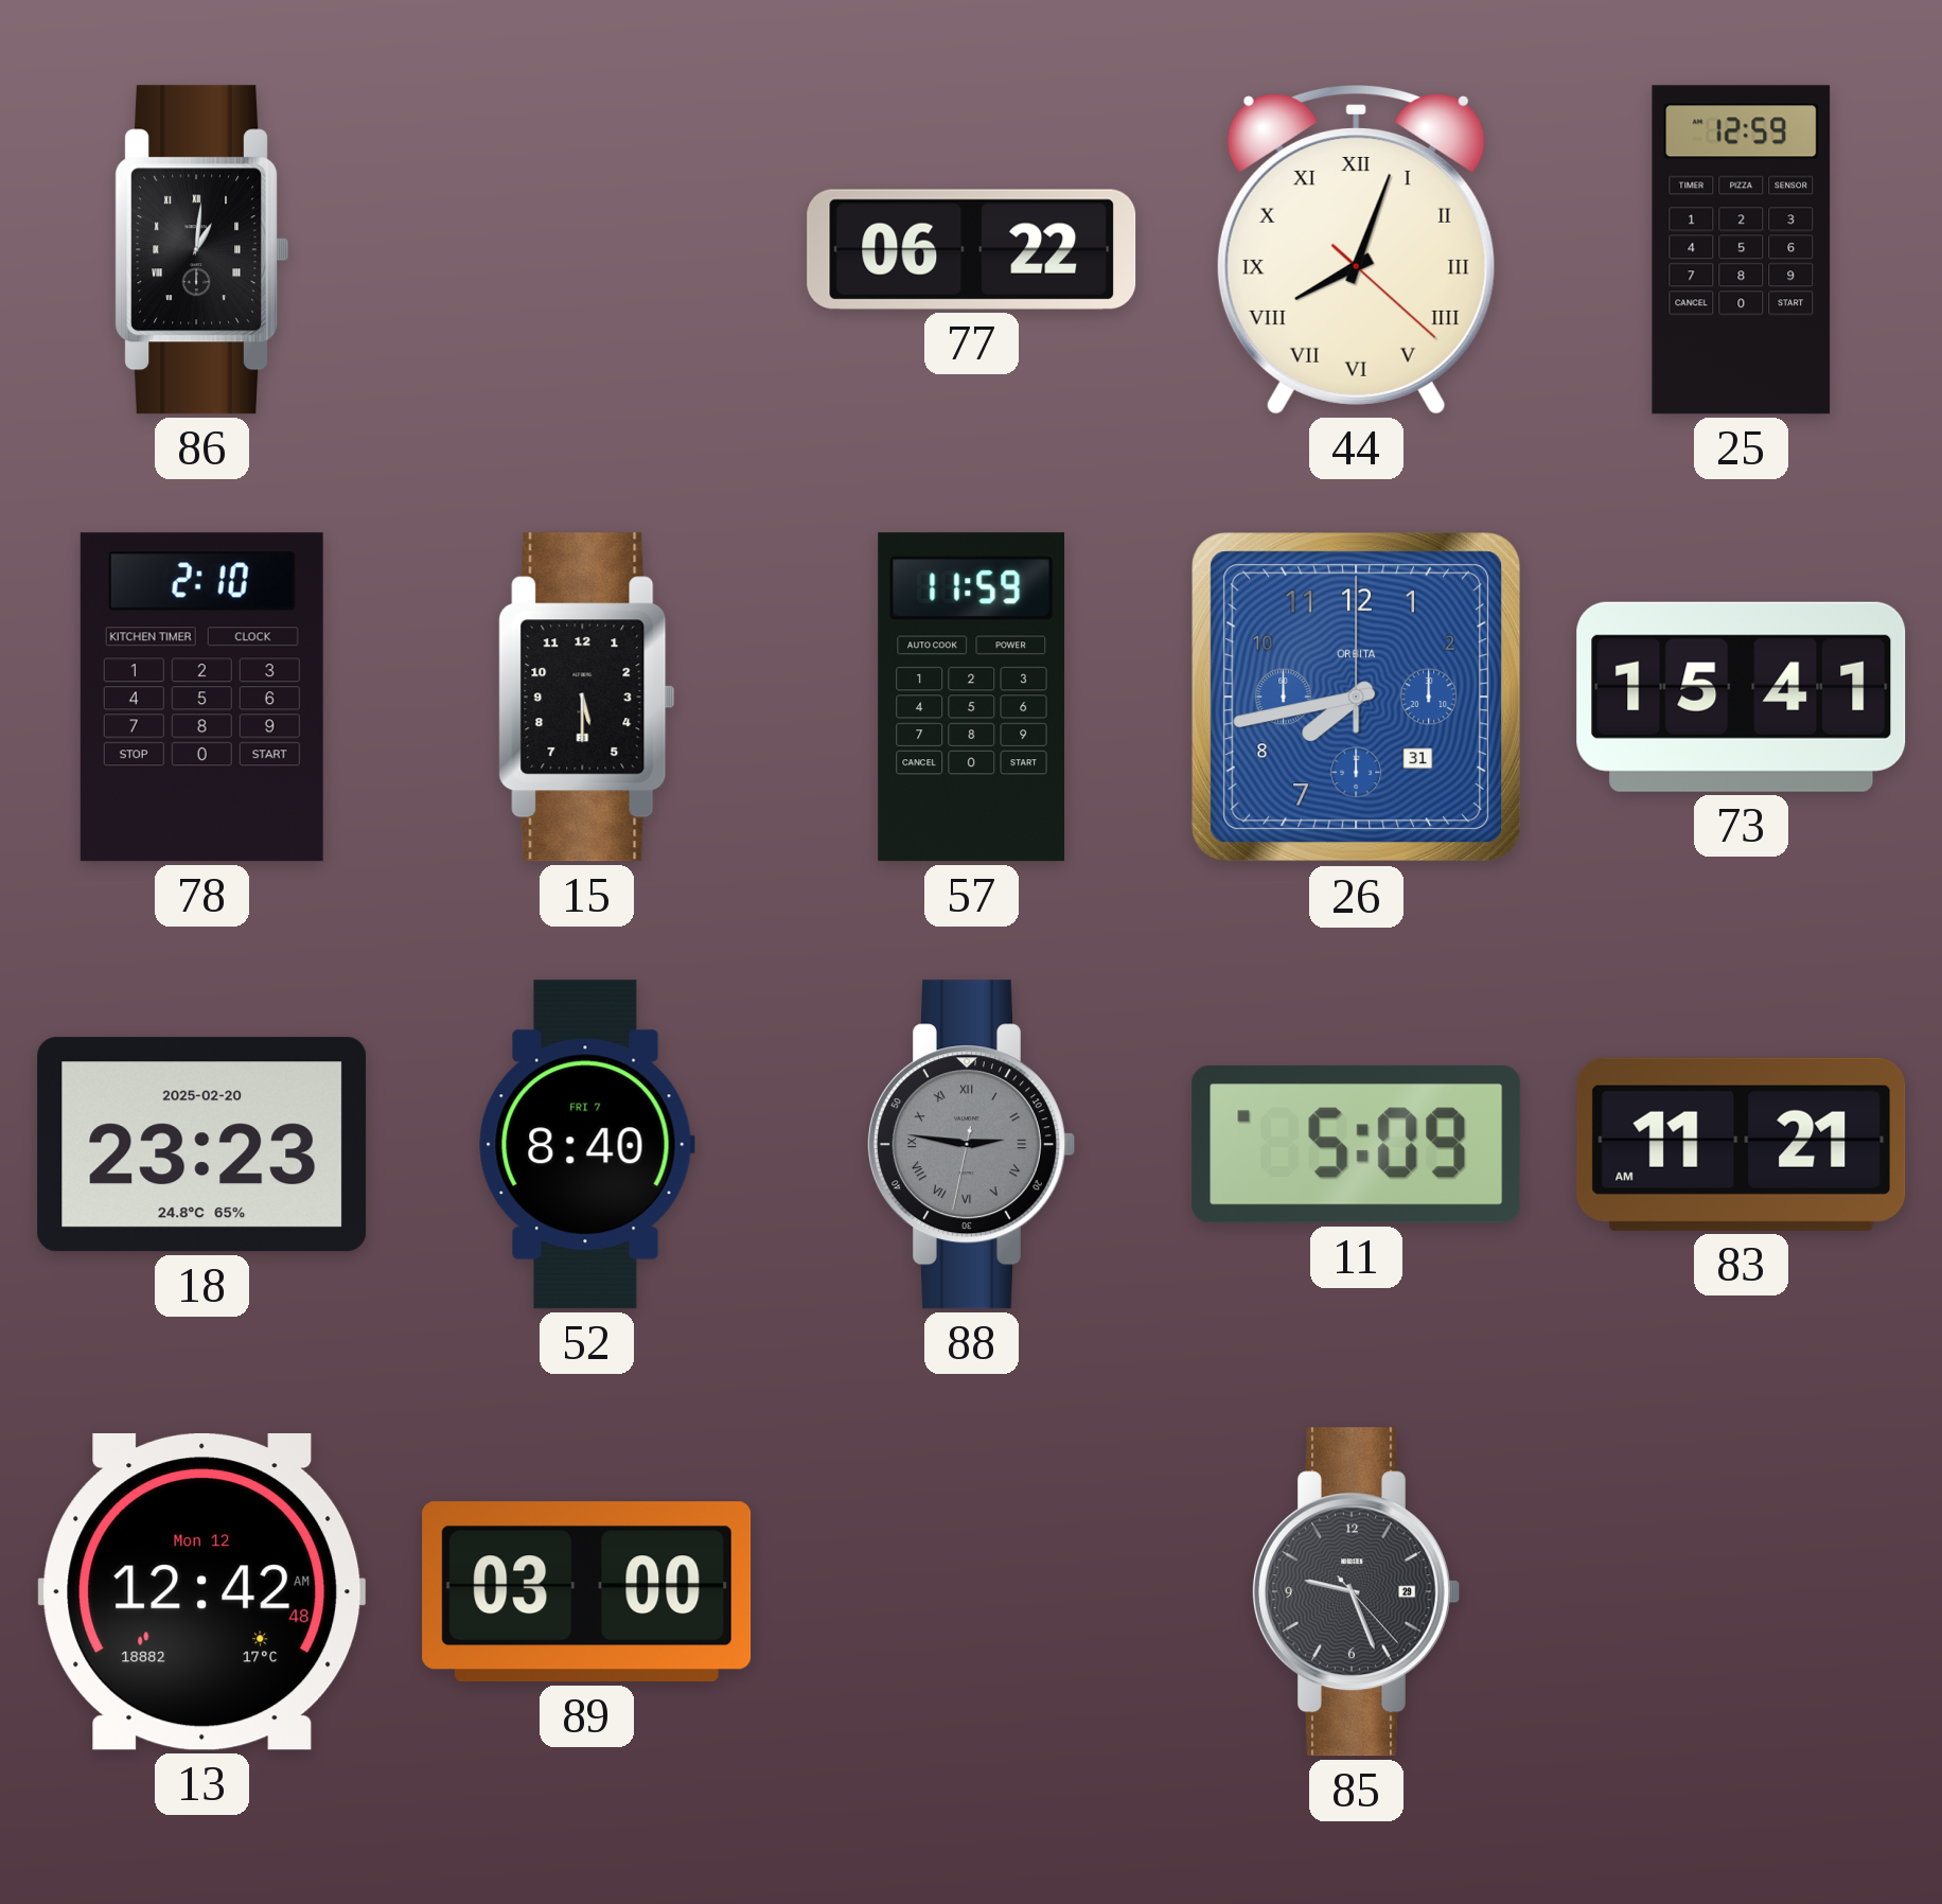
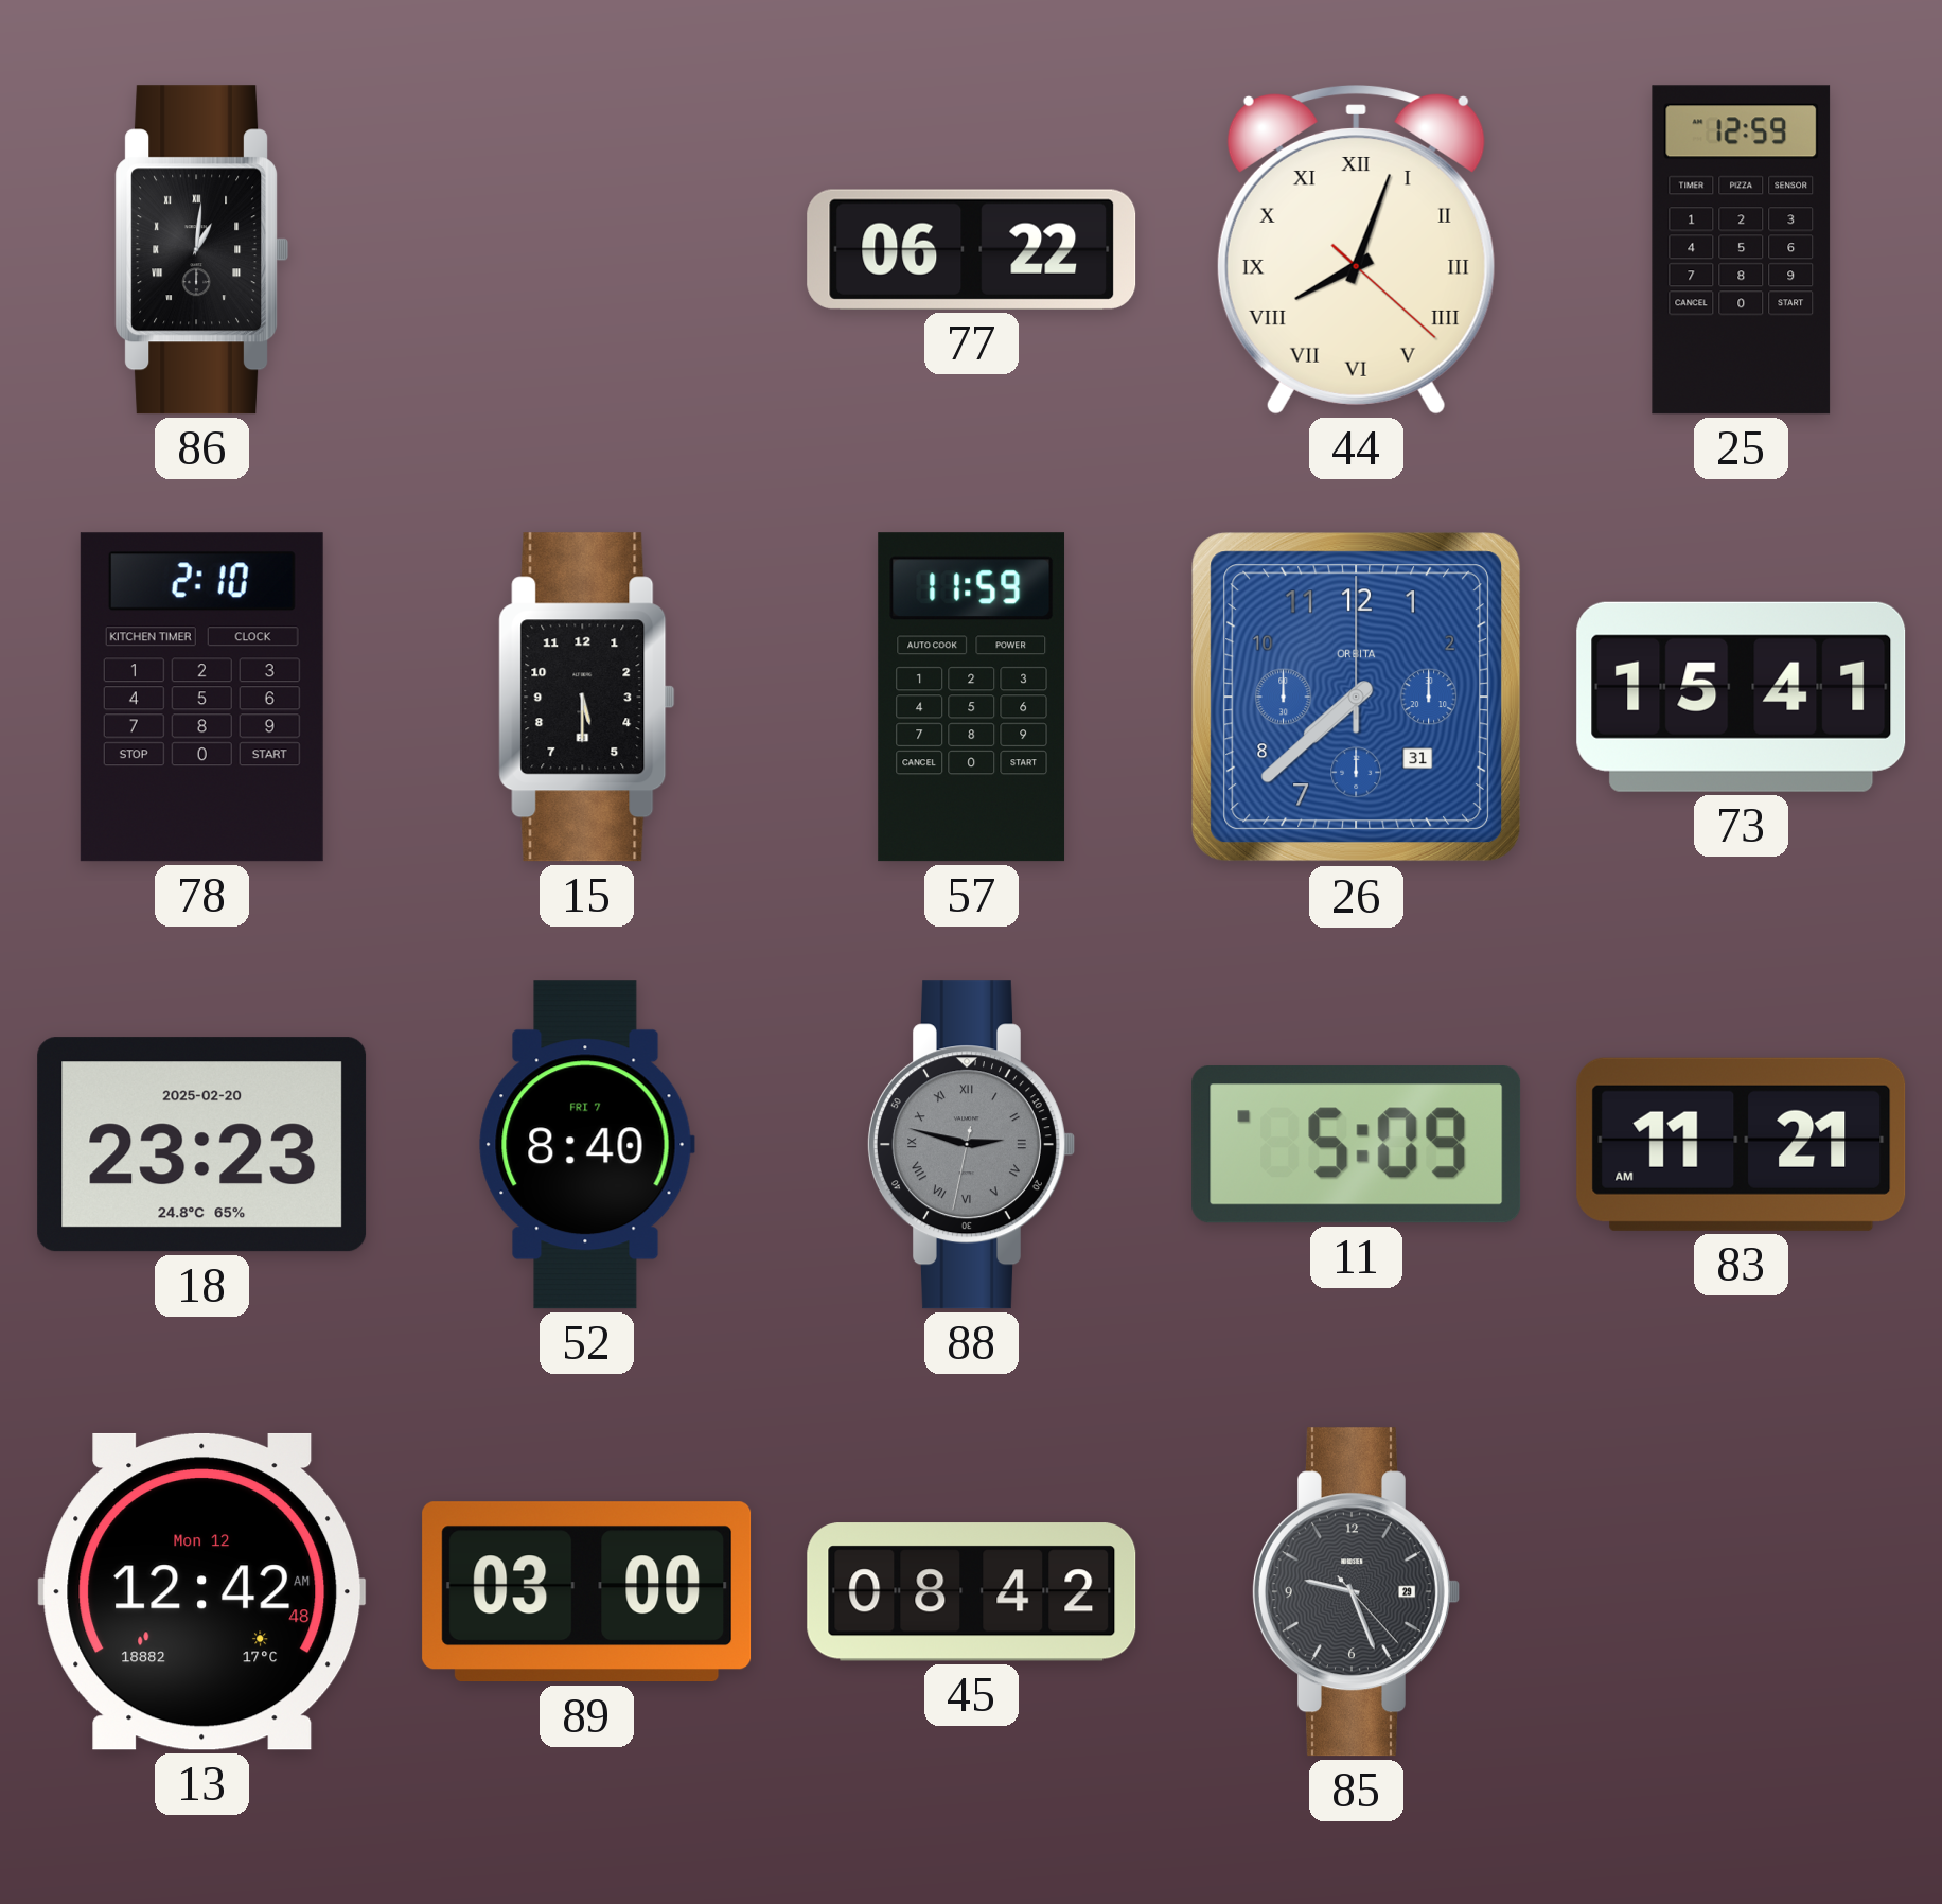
26: 7:43 -> 7:38 (1357, 698)
88: 2:46 -> 2:47 (971, 1145)
45: none -> 08:42 (972, 1592)
